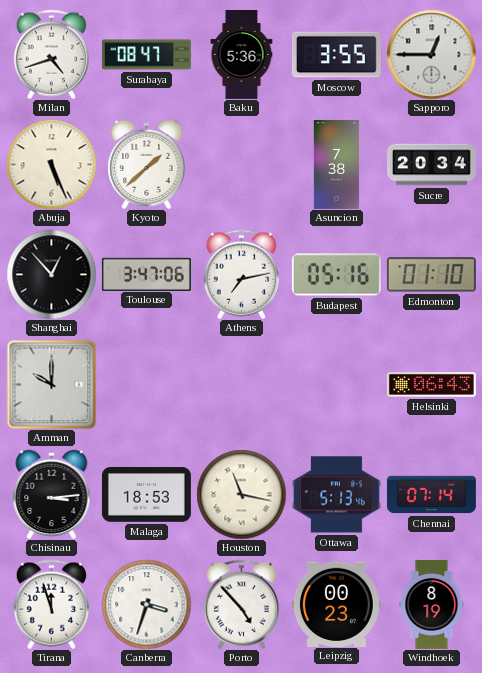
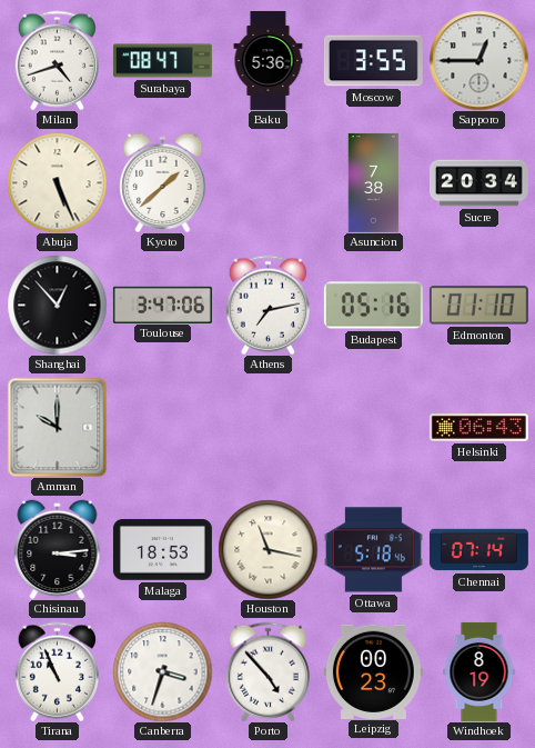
Ottawa: 5:13 -> 5:18 (373, 550)
Tirana: 11:57 -> 10:56 (57, 671)
